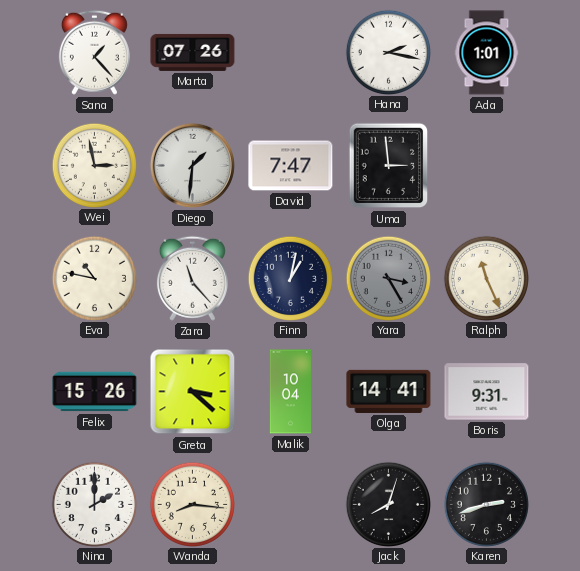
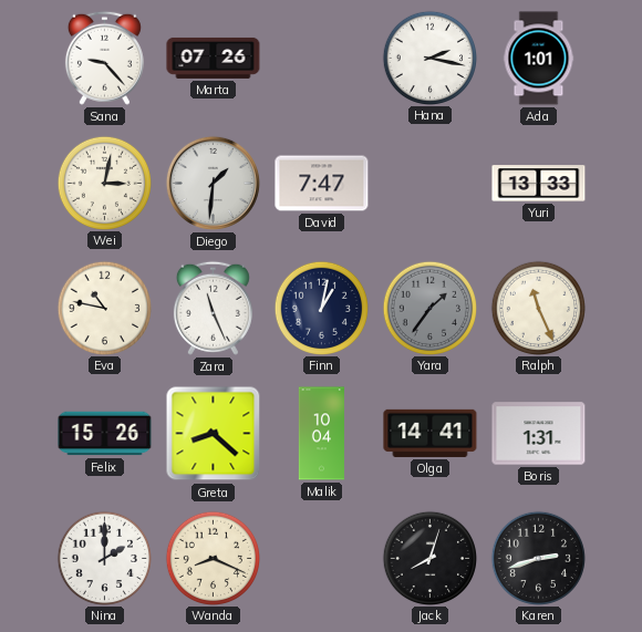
Sana: 1:23 -> 9:23 (104, 58)
Wei: 2:58 -> 3:02 (104, 183)
Uma: 2:59 -> none (389, 166)
Yuri: none -> 13:33 (539, 184)
Zara: 11:23 -> 11:26 (213, 308)
Yara: 3:25 -> 1:36 (429, 308)
Greta: 3:22 -> 8:22 (214, 434)
Boris: 9:31 -> 1:31 (539, 434)
Wanda: 8:16 -> 8:19 (213, 558)
